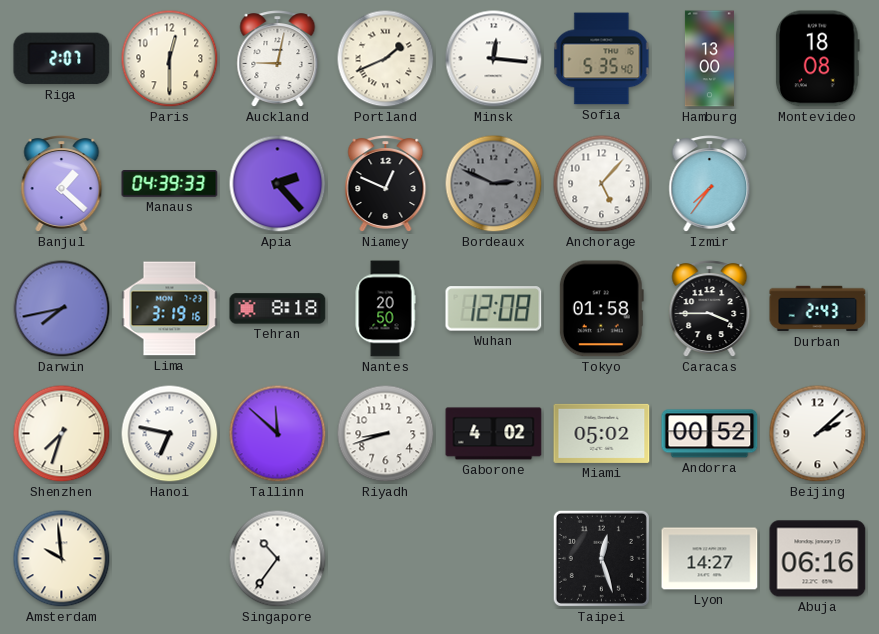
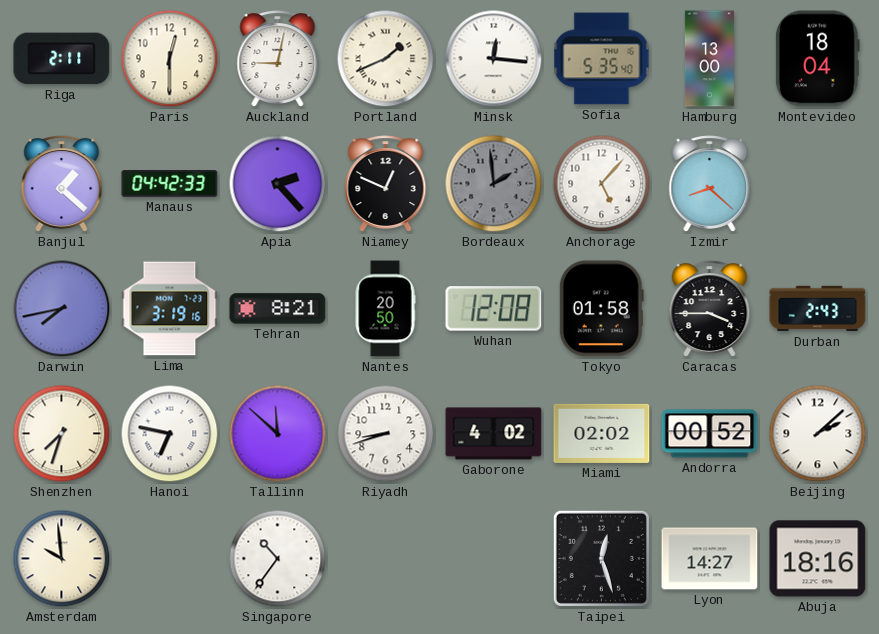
Riga: 2:07 -> 2:11 (62, 59)
Montevideo: 18:08 -> 18:04 (817, 59)
Manaus: 04:39 -> 04:42 (170, 184)
Bordeaux: 2:49 -> 1:59 (494, 184)
Izmir: 7:36 -> 8:22 (710, 184)
Tehran: 8:18 -> 8:21 (278, 309)
Miami: 05:02 -> 02:02 (602, 433)
Abuja: 06:16 -> 18:16 (818, 559)
